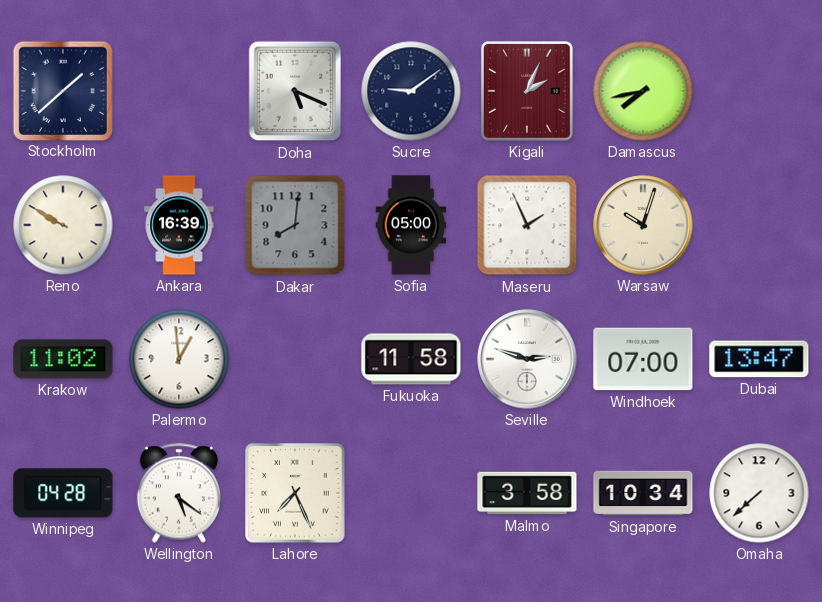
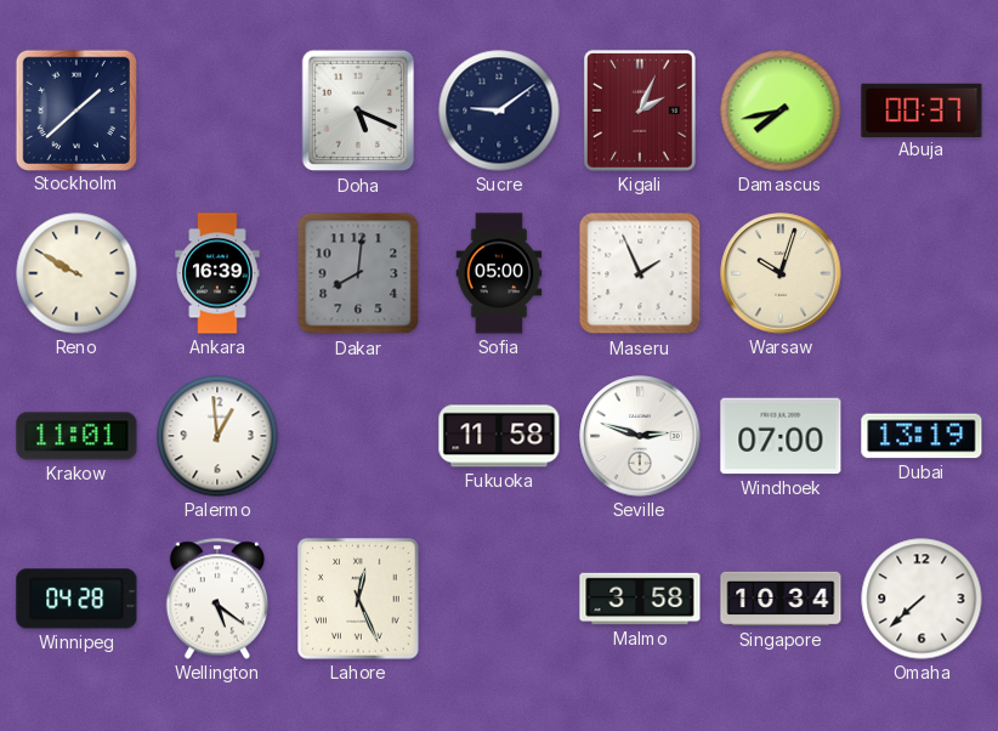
Abuja: none -> 00:37 (922, 109)
Krakow: 11:02 -> 11:01 (76, 436)
Dubai: 13:47 -> 13:19 (922, 436)
Lahore: 7:26 -> 12:26 (358, 599)
